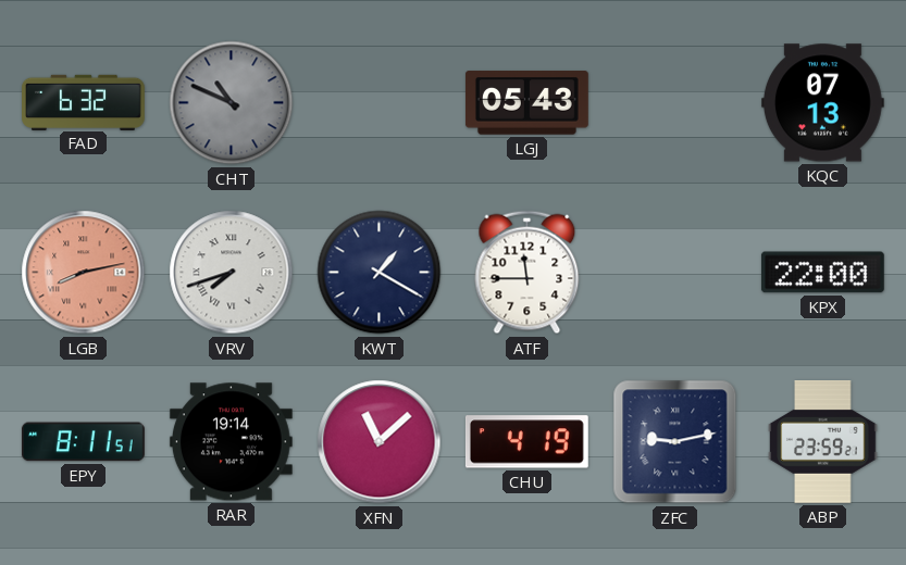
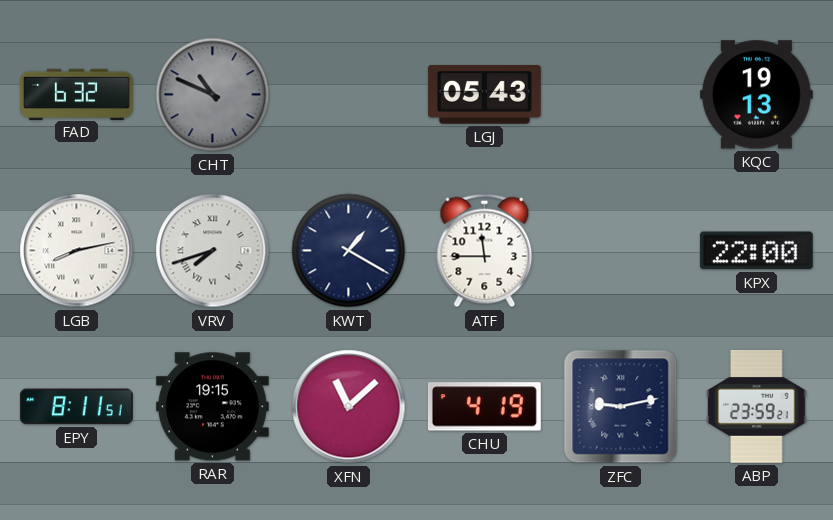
KQC: 07:13 -> 19:13 (756, 95)
LGB dial: salmon -> white (77, 251)
RAR: 19:14 -> 19:15 (212, 407)
